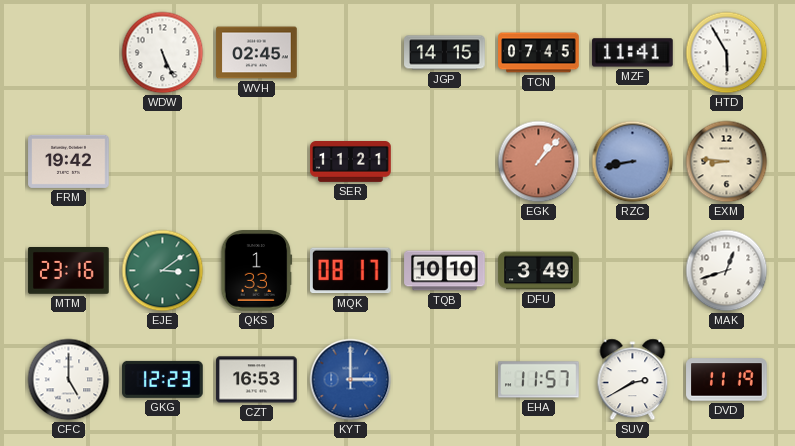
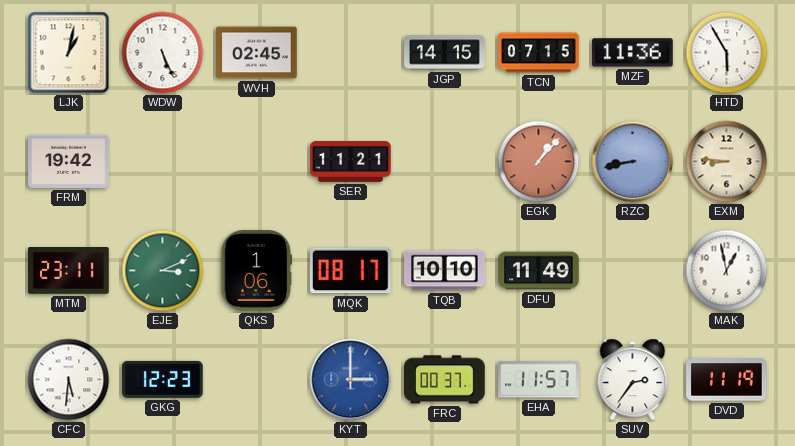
LJK: none -> 1:02 (69, 53)
TCN: 07:45 -> 07:15 (539, 53)
MZF: 11:41 -> 11:36 (633, 53)
MTM: 23:16 -> 23:11 (69, 271)
EJE: 3:09 -> 3:11 (163, 271)
QKS: 1:33 -> 1:06 (257, 271)
DFU: 3:49 -> 11:49 (539, 271)
MAK: 12:42 -> 12:58 (727, 271)
CFC: 5:00 -> 5:31 (69, 380)
CZT: 16:53 -> none (257, 380)
FRC: none -> 00:37 (445, 380)
SUV: 2:40 -> 2:36 (633, 380)
